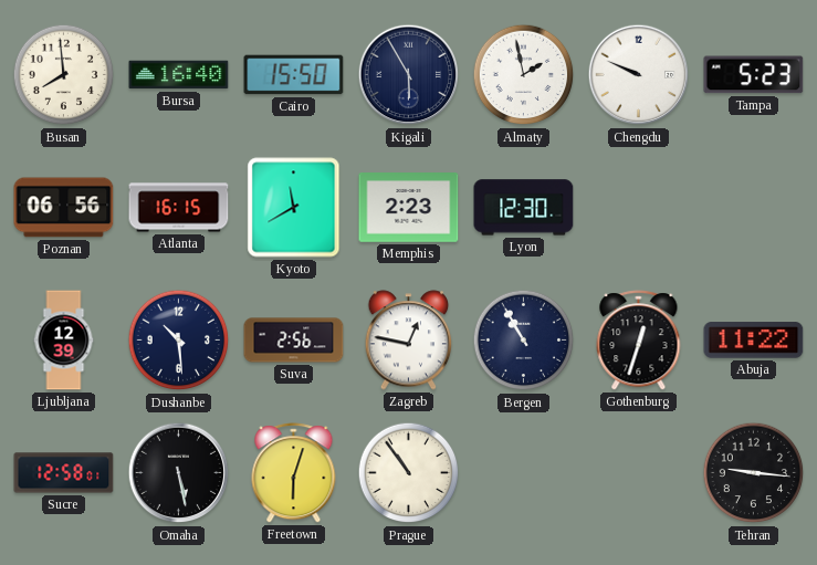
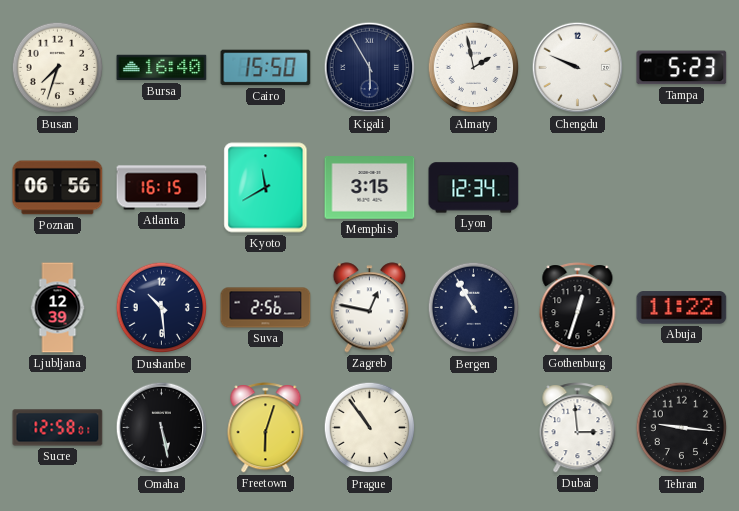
Busan: 7:59 -> 7:33 (58, 68)
Memphis: 2:23 -> 3:15 (370, 188)
Lyon: 12:30 -> 12:34 (474, 188)
Dubai: none -> 2:59 (578, 428)
